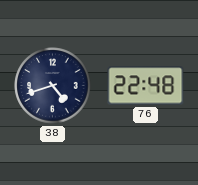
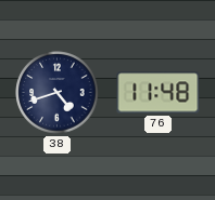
76: 22:48 -> 11:48 (159, 93)
